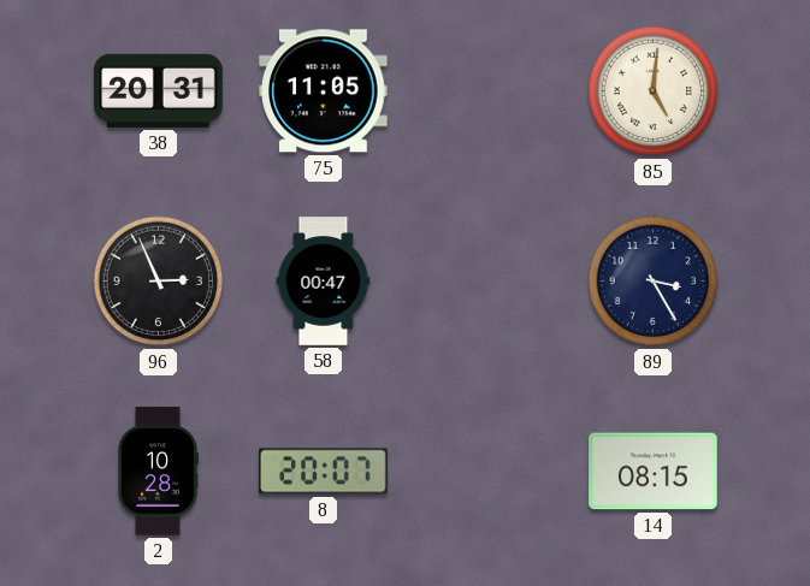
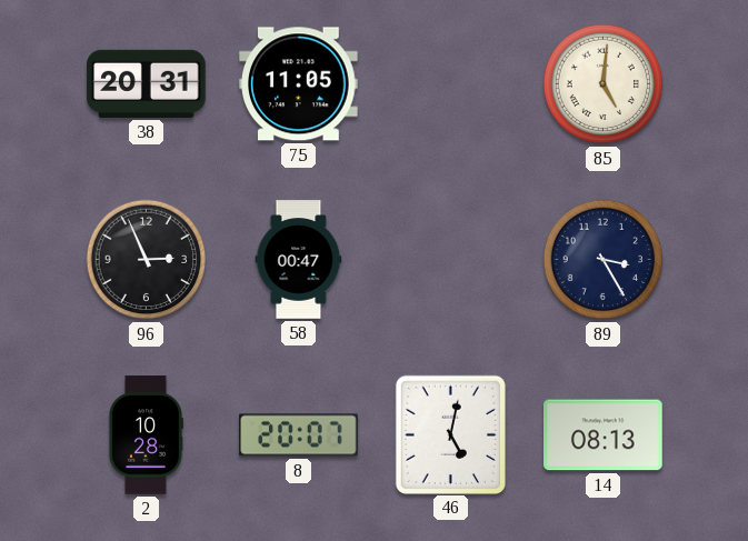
46: none -> 5:02 (450, 434)
14: 08:15 -> 08:13 (604, 435)
